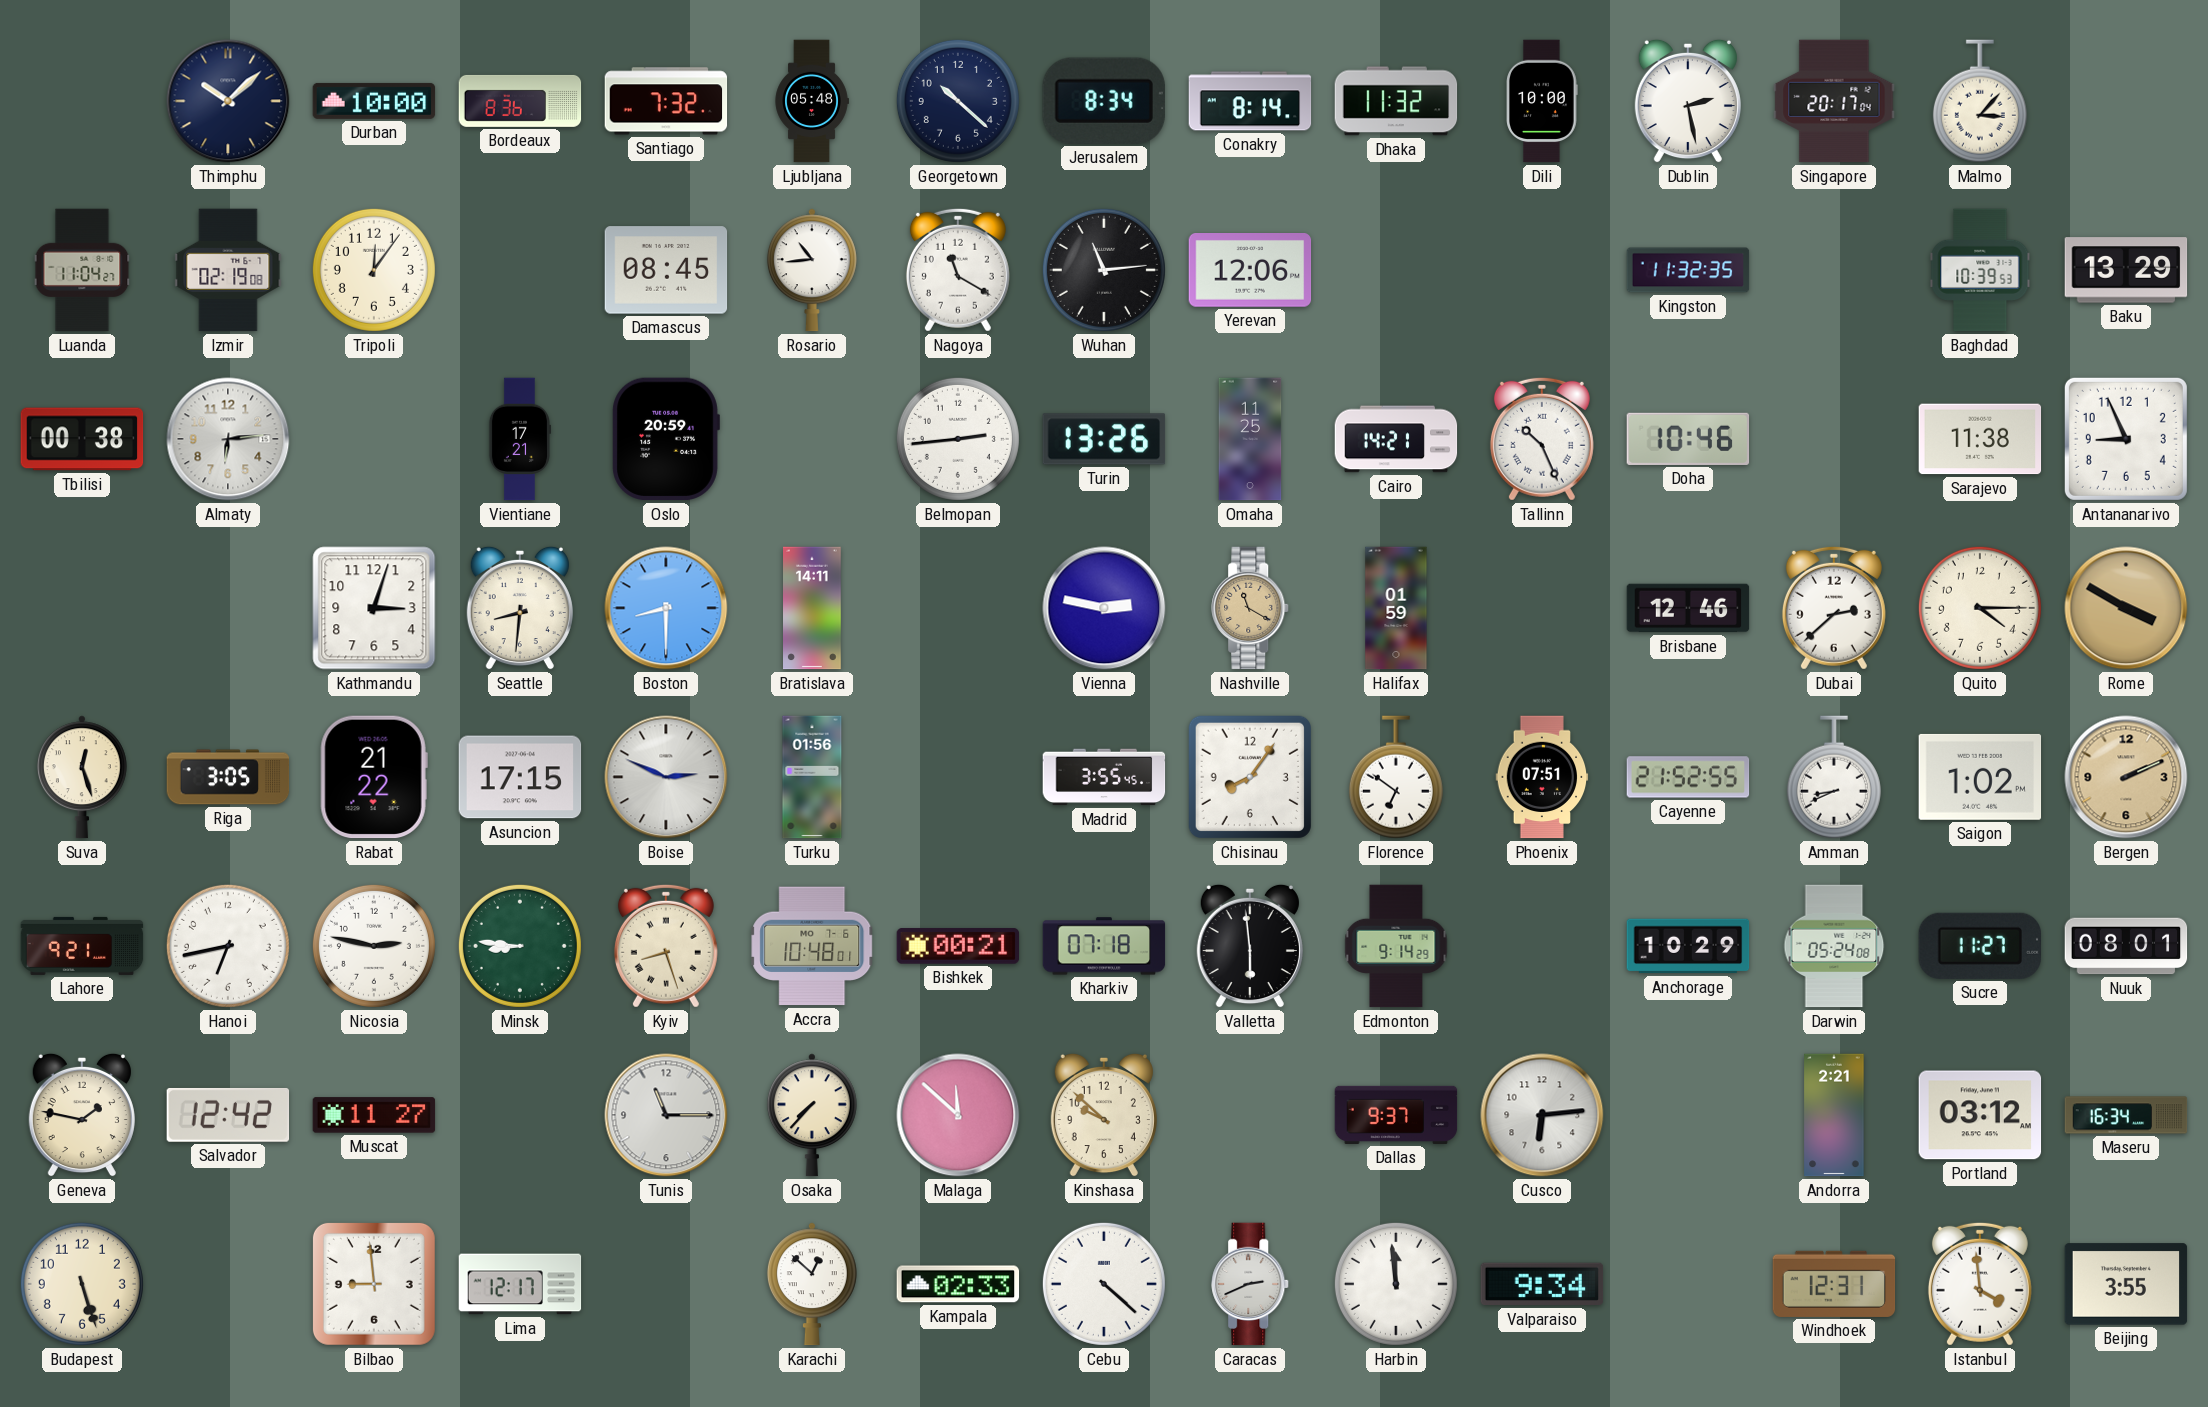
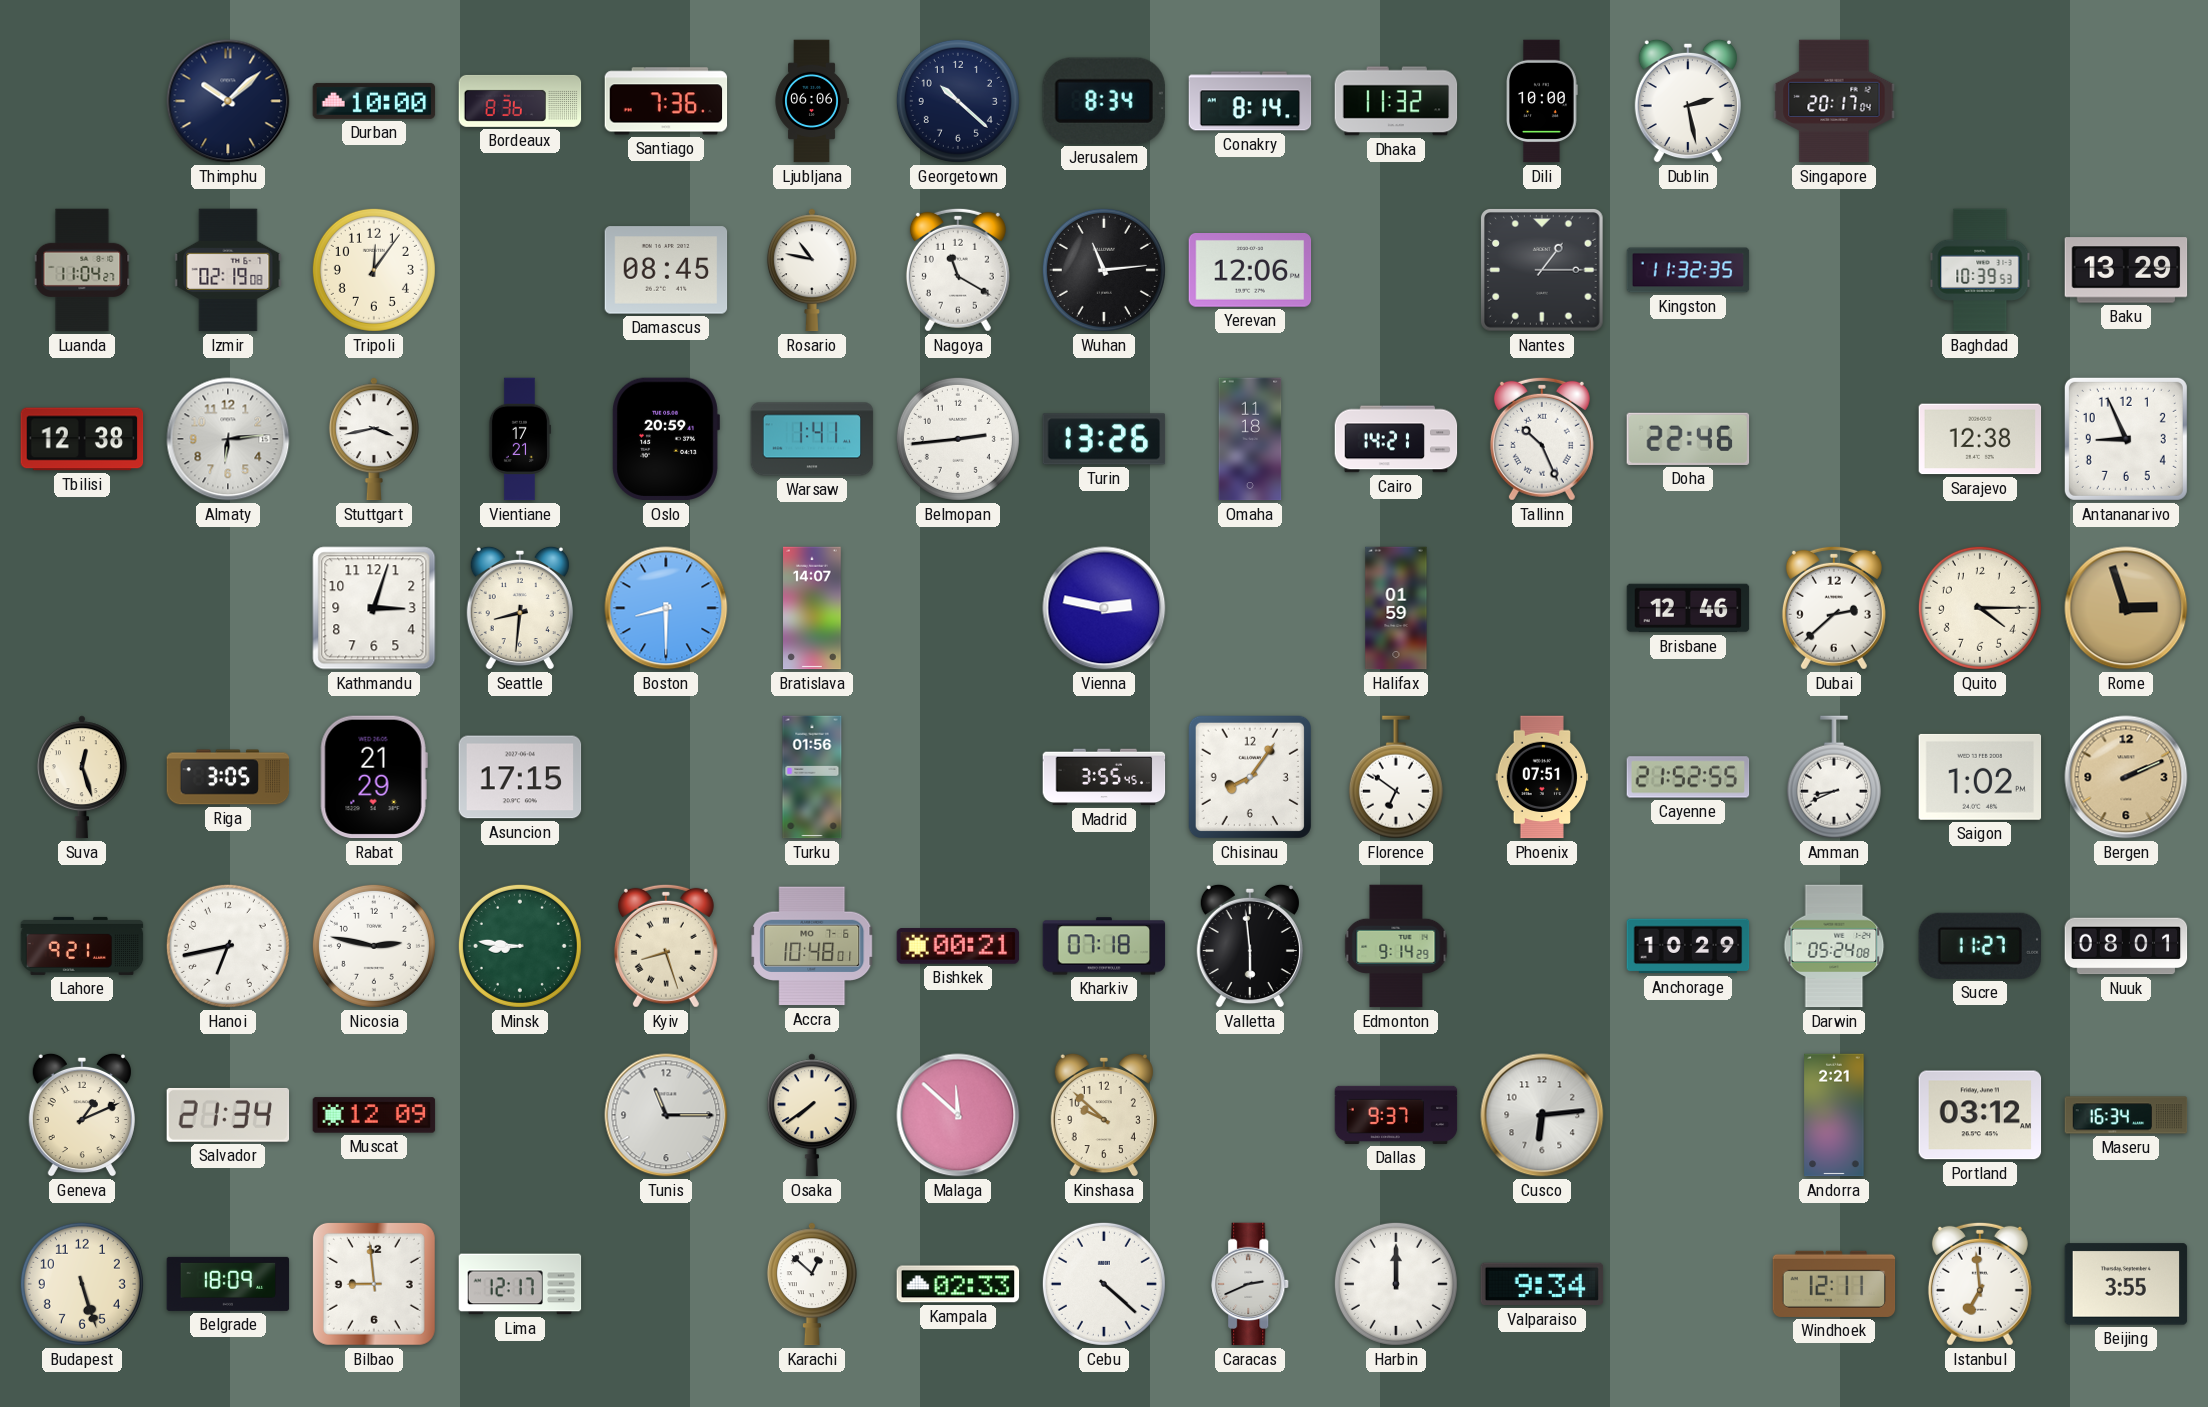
Santiago: 7:32 -> 7:36 (666, 101)
Ljubljana: 05:48 -> 06:06 (812, 101)
Malmo: 3:07 -> none (1980, 101)
Rosario: 10:44 -> 10:47 (812, 270)
Nantes: none -> 1:15 (1542, 270)
Tbilisi: 00:38 -> 12:38 (82, 439)
Stuttgart: none -> 3:43 (374, 439)
Warsaw: none -> 1:41 (812, 439)
Omaha: 11:25 -> 11:18 (1250, 439)
Doha: 10:46 -> 22:46 (1688, 439)
Sarajevo: 11:38 -> 12:38 (1980, 439)
Bratislava: 14:11 -> 14:07 (813, 608)
Nashville: 11:20 -> none (1251, 608)
Rome: 3:50 -> 2:57 (2126, 608)
Rabat: 21:22 -> 21:29 (374, 777)
Boise: 2:49 -> none (666, 777)
Geneva: 1:47 -> 1:11 (82, 1115)
Salvador: 12:42 -> 21:34 (228, 1115)
Muscat: 11:27 -> 12:09 (374, 1115)
Osaka: 7:37 -> 7:39 (812, 1115)
Belgrade: none -> 18:09 (228, 1284)
Harbin: 11:59 -> 12:00 (1396, 1284)
Windhoek: 12:31 -> 12:11 (1834, 1284)
Istanbul: 3:59 -> 6:59 (1980, 1284)
